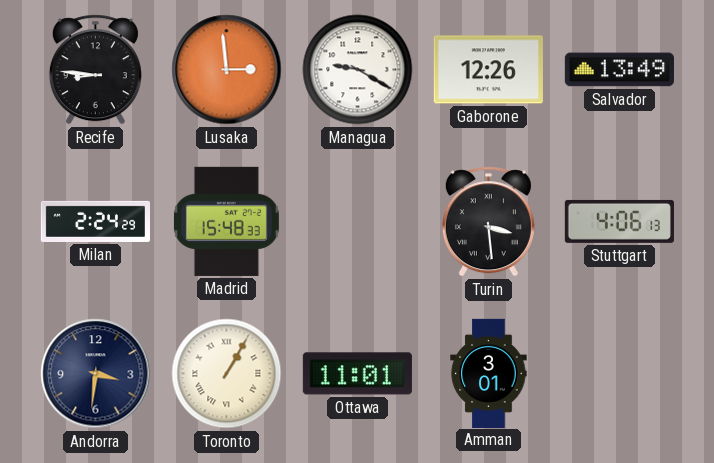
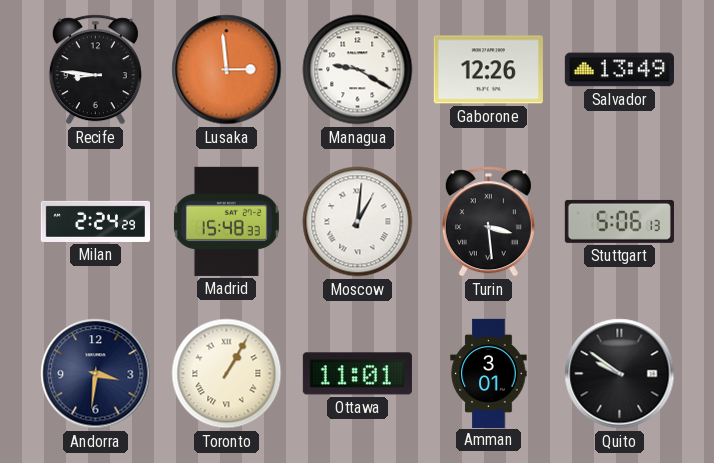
Moscow: none -> 1:01 (358, 222)
Stuttgart: 4:06 -> 5:06 (619, 221)
Quito: none -> 9:51 (620, 374)
